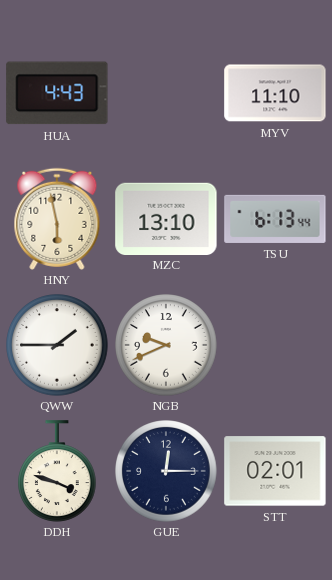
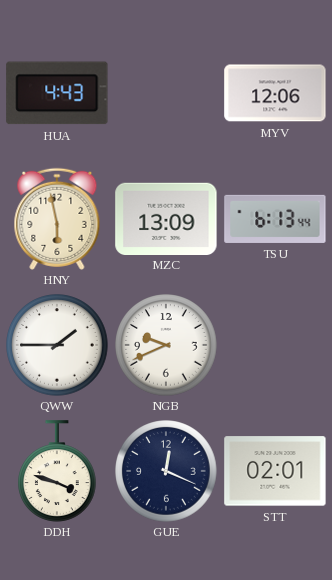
MYV: 11:10 -> 12:06 (275, 93)
MZC: 13:10 -> 13:09 (166, 218)
GUE: 12:15 -> 12:19 (166, 471)
